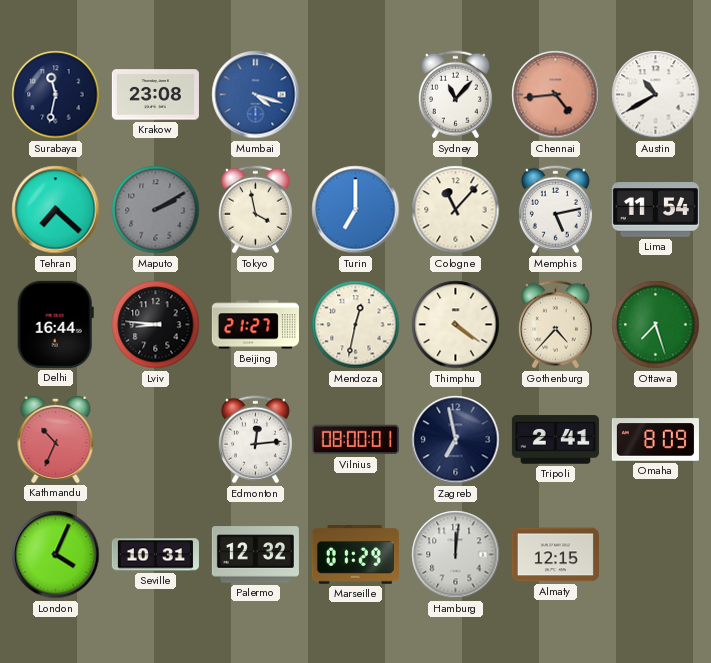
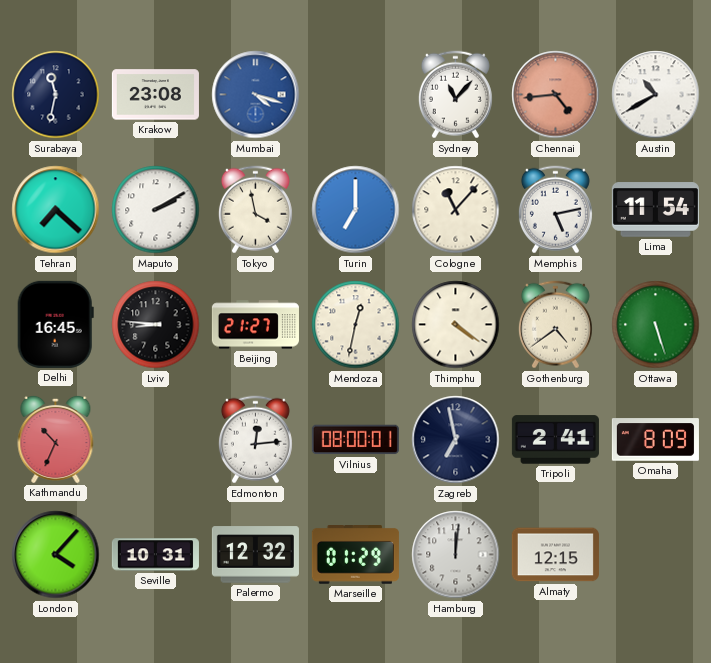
Maputo dial: grey -> white (156, 210)
Delhi: 16:44 -> 16:45 (55, 324)
Gothenburg: 4:37 -> 4:39 (555, 325)
Ottawa: 7:27 -> 5:27 (656, 325)
London: 4:04 -> 4:07 (56, 555)
